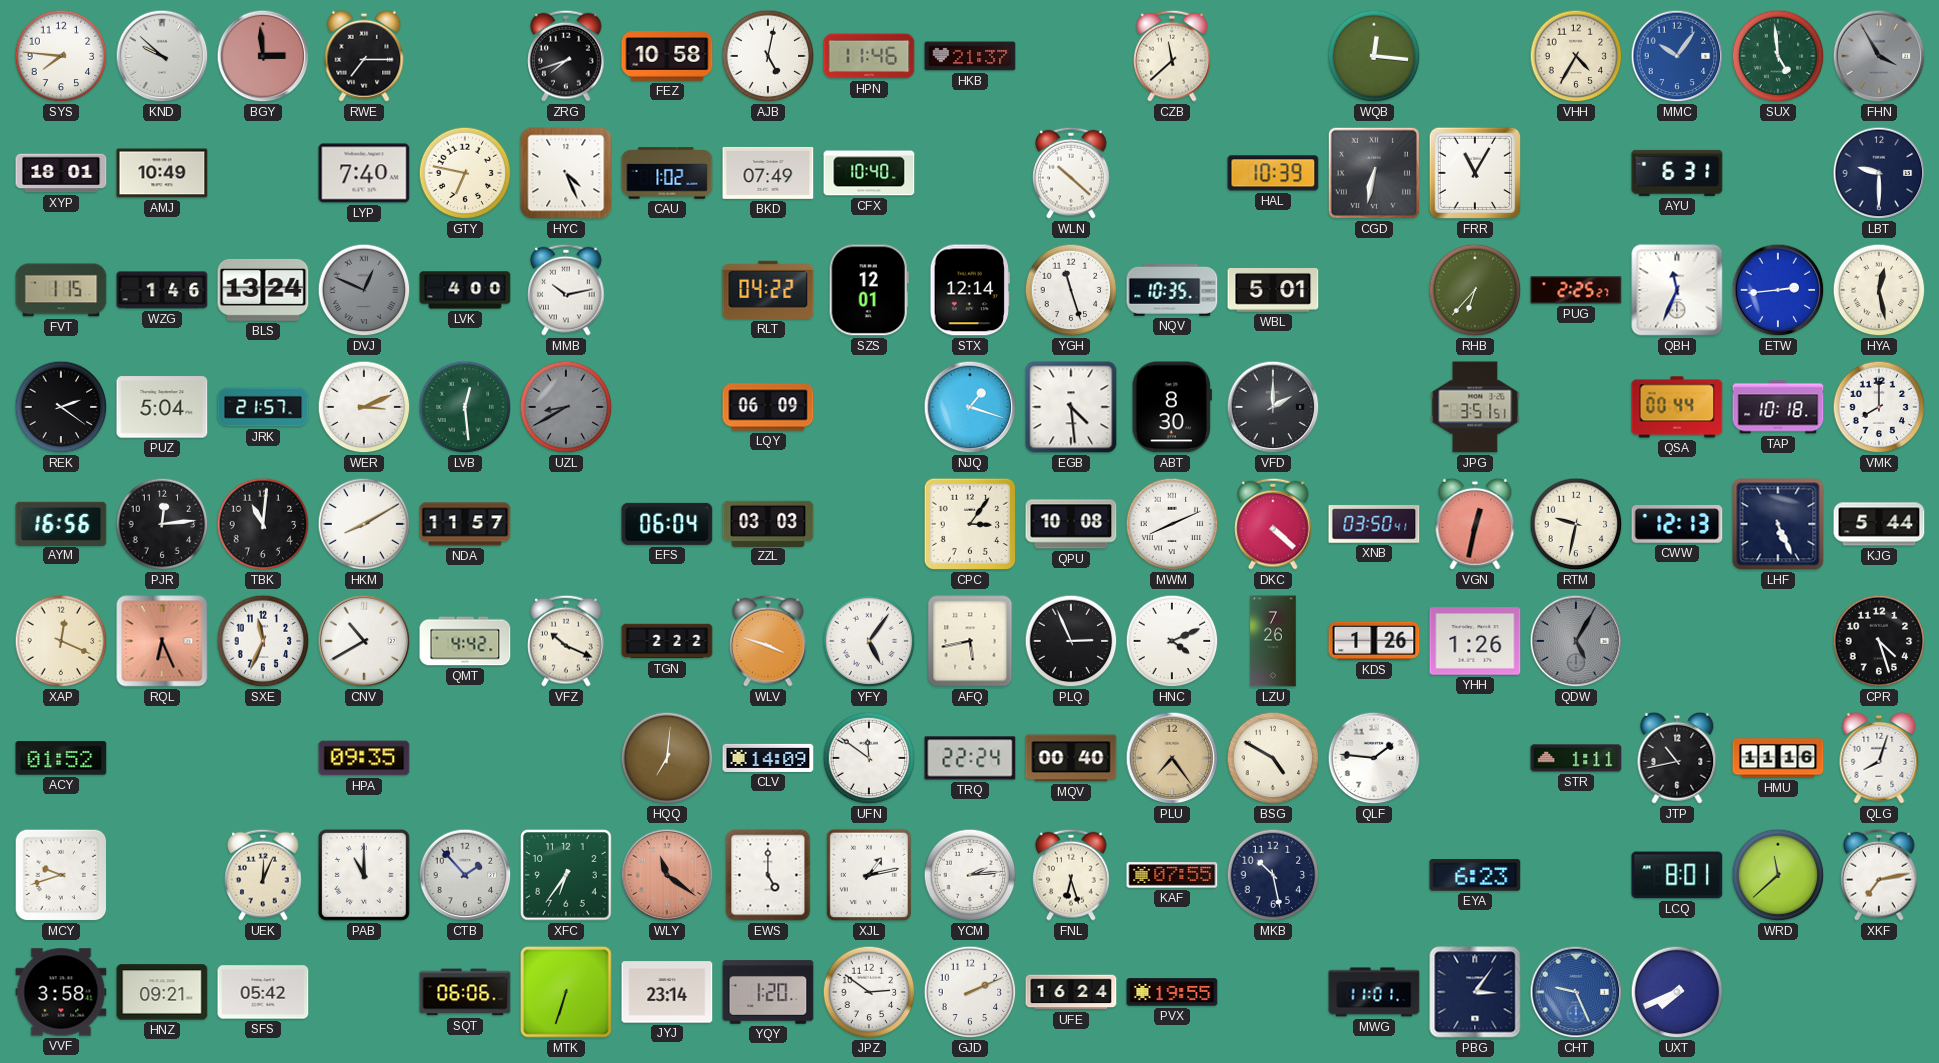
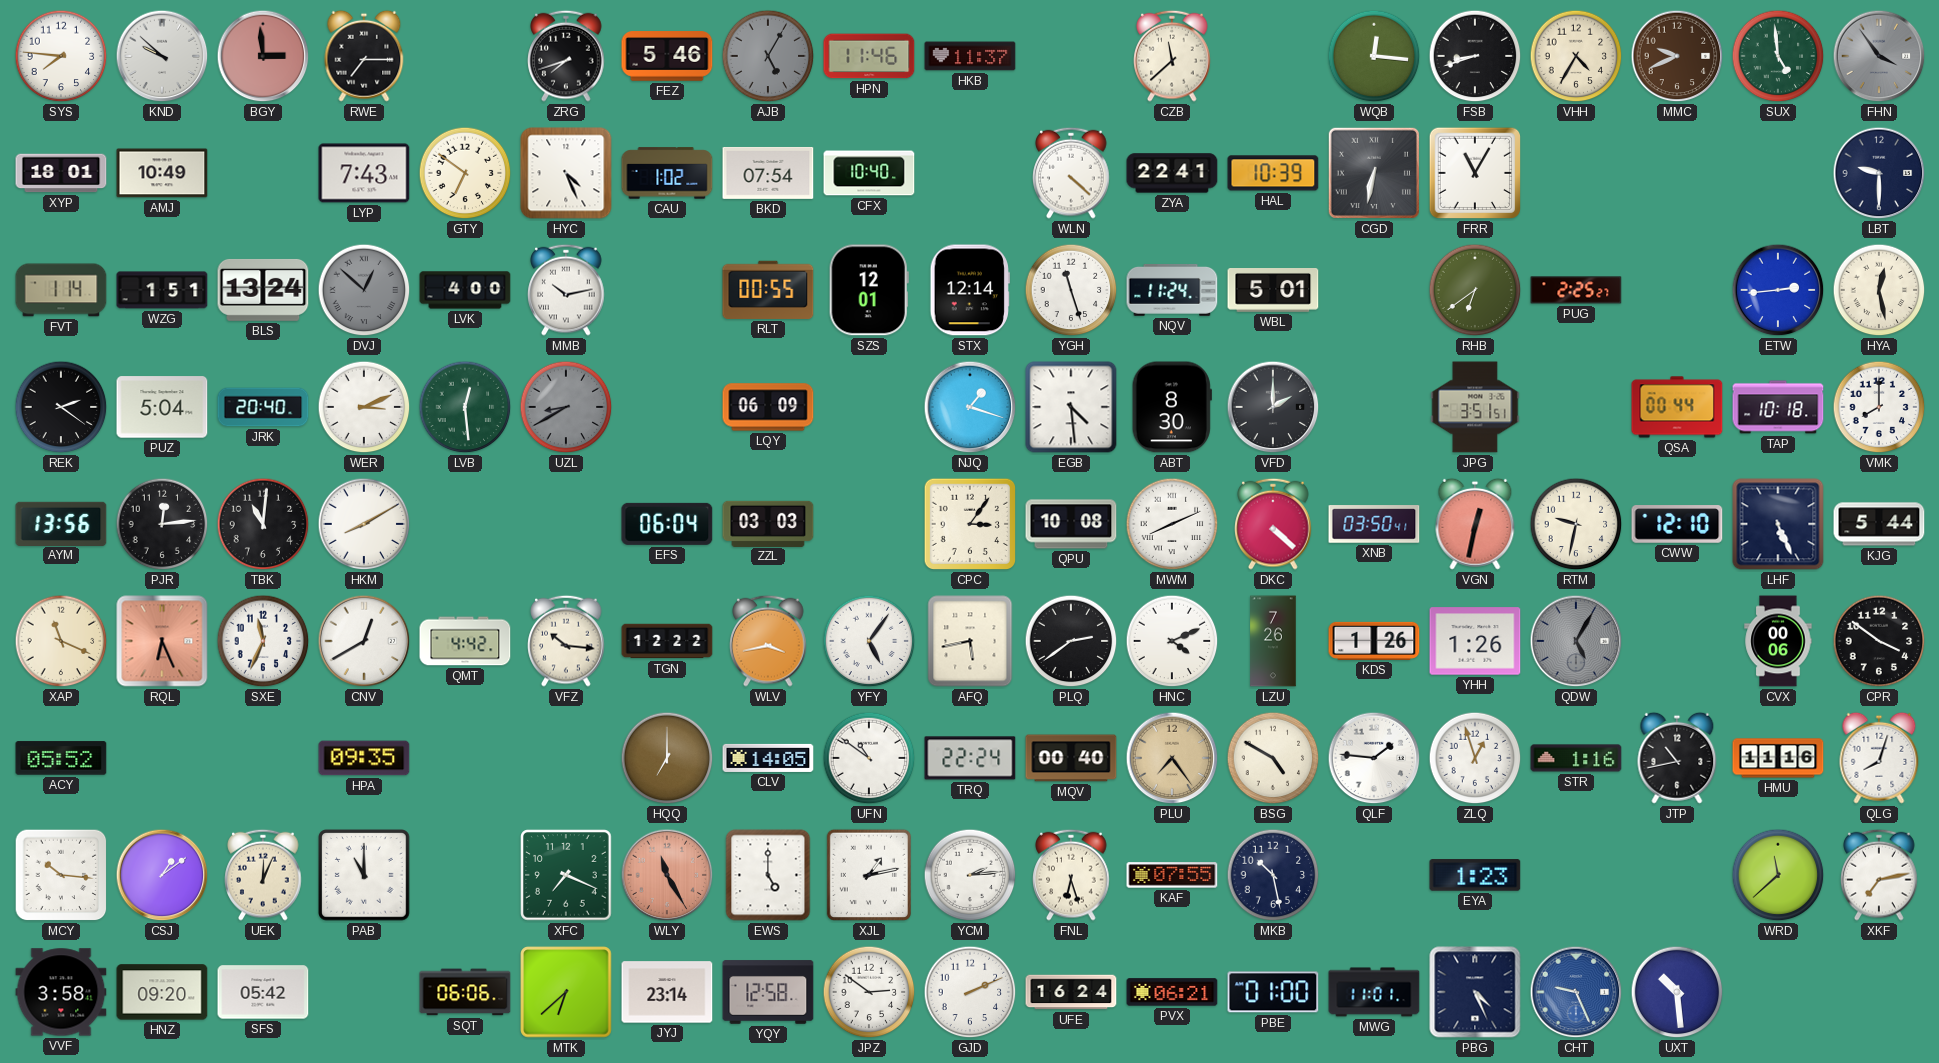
FEZ: 10:58 -> 5:46 (667, 56)
AJB: 5:02 -> 5:05 (768, 56)
AJB dial: white -> grey (768, 56)
HKB: 21:37 -> 11:37 (970, 56)
FSB: none -> 8:42 (1475, 56)
MMC: 10:06 -> 9:41 (1677, 56)
MMC dial: blue -> brown (1677, 56)
FHN: 3:55 -> 3:54 (1879, 56)
LYP: 7:40 -> 7:43 (364, 173)
GTY: 6:47 -> 6:51 (465, 173)
BKD: 07:49 -> 07:54 (768, 173)
WLN: 10:22 -> 4:22 (1071, 173)
ZYA: none -> 22:41 (1172, 173)
AYU: 6:31 -> none (1677, 173)
FVT: 1:15 -> 1:14 (61, 290)
WZG: 1:46 -> 1:51 (162, 290)
DVJ: 12:49 -> 12:52 (364, 290)
RLT: 04:22 -> 00:55 (768, 290)
NQV: 10:35 -> 11:24 (1172, 290)
RHB: 6:37 -> 6:39 (1475, 290)
QBH: 11:34 -> none (1677, 290)
JRK: 21:57 -> 20:40 (263, 407)
AYM: 16:56 -> 13:56 (61, 523)
NDA: 11:57 -> none (465, 524)
CWW: 12:13 -> 12:10 (1677, 524)
XAP: 12:19 -> 11:19 (61, 641)
CNV: 10:40 -> 12:40 (364, 641)
VFZ: 10:19 -> 10:16 (566, 641)
TGN: 2:22 -> 12:22 (667, 641)
WLV: 3:48 -> 3:43 (768, 641)
PLQ: 2:56 -> 2:39 (1071, 641)
CVX: none -> 00:06 (1778, 641)
CPR: 4:27 -> 3:51 (1879, 641)
ACY: 01:52 -> 05:52 (61, 758)
HQQ: 7:01 -> 7:00 (667, 758)
CLV: 14:09 -> 14:05 (768, 758)
UFN: 11:51 -> 10:51 (869, 758)
ZLQ: none -> 12:57 (1475, 758)
STR: 1:11 -> 1:16 (1576, 758)
MCY: 9:42 -> 10:16 (61, 875)
CSJ: none -> 1:09 (162, 875)
CTB: 1:53 -> none (465, 875)
XFC: 6:36 -> 7:19 (566, 875)
WLY: 11:21 -> 11:25 (667, 875)
EYA: 6:23 -> 1:23 (1475, 875)
LCQ: 8:01 -> none (1677, 875)
HNZ: 09:21 -> 09:20 (162, 992)
MTK: 6:33 -> 6:38 (566, 992)
YQY: 1:20 -> 12:58 (768, 992)
PVX: 19:55 -> 06:21 (1172, 992)
PBE: none -> 01:00 (1273, 992)
PBG: 3:06 -> 4:26 (1475, 992)
UXT: 7:41 -> 10:29 (1677, 992)
